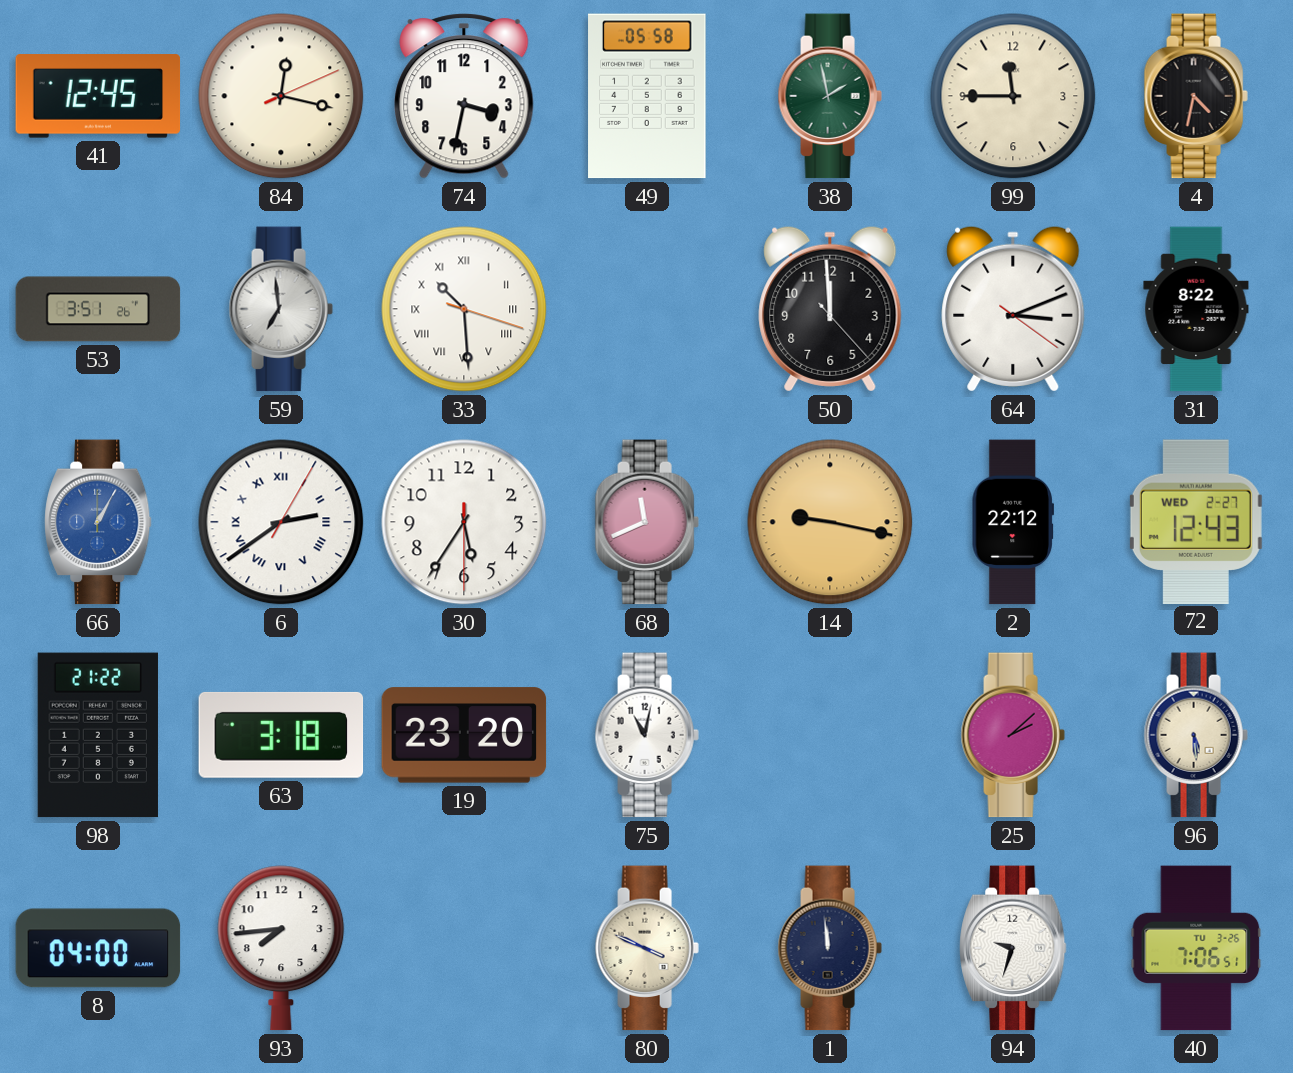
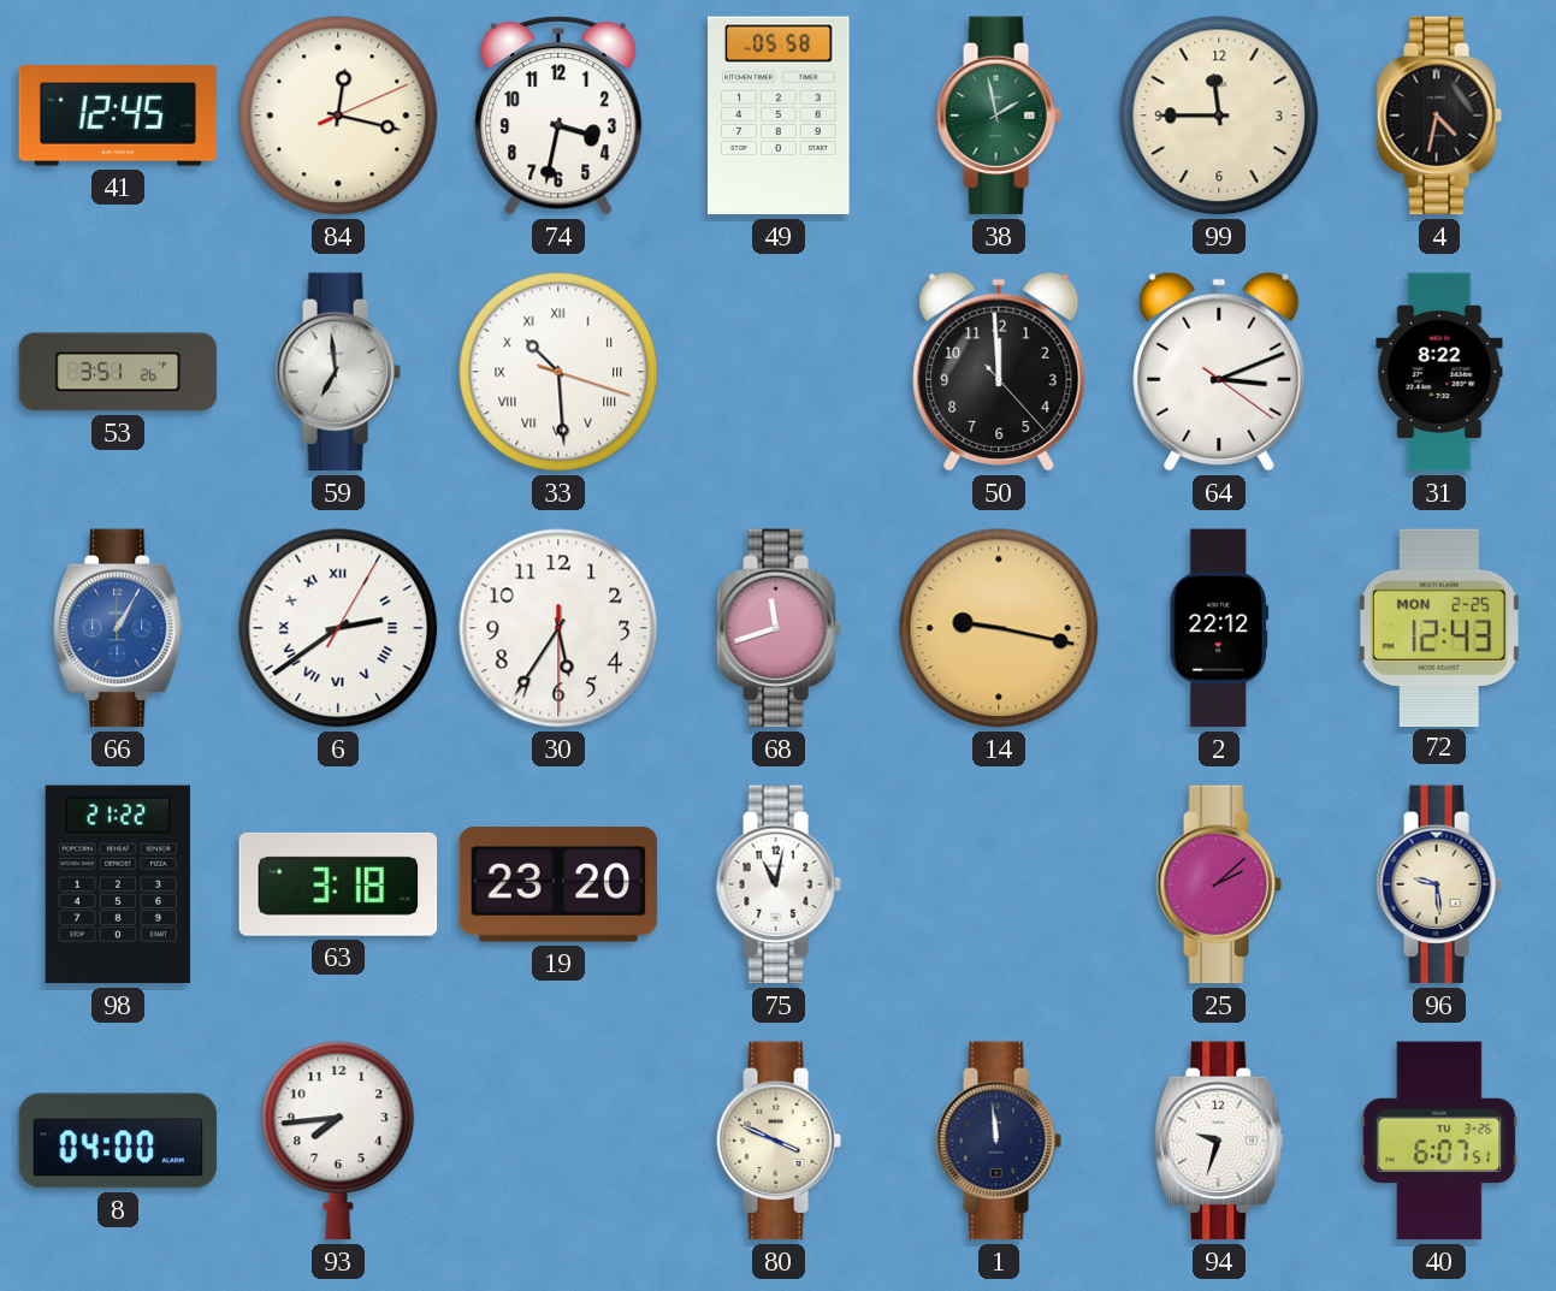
68: 11:41 -> 11:42 (779, 628)
72 date: WED 2-27 -> MON 2-25 (1439, 627)
96: 5:29 -> 9:29 (1439, 884)
40: 7:06 -> 6:07 (1439, 1141)
